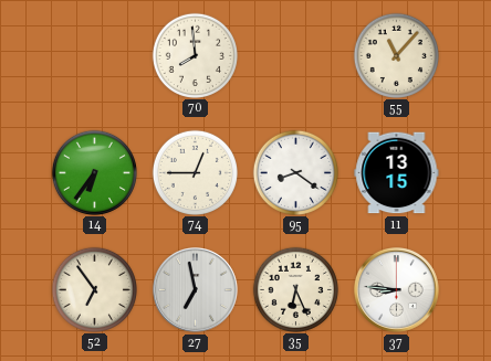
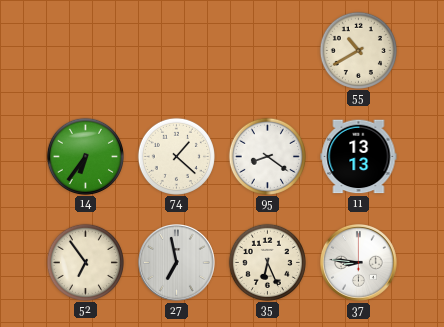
70: 7:59 -> none (195, 55)
55: 11:07 -> 10:40 (358, 50)
74: 12:45 -> 1:22 (176, 156)
11: 13:15 -> 13:13 (359, 157)
